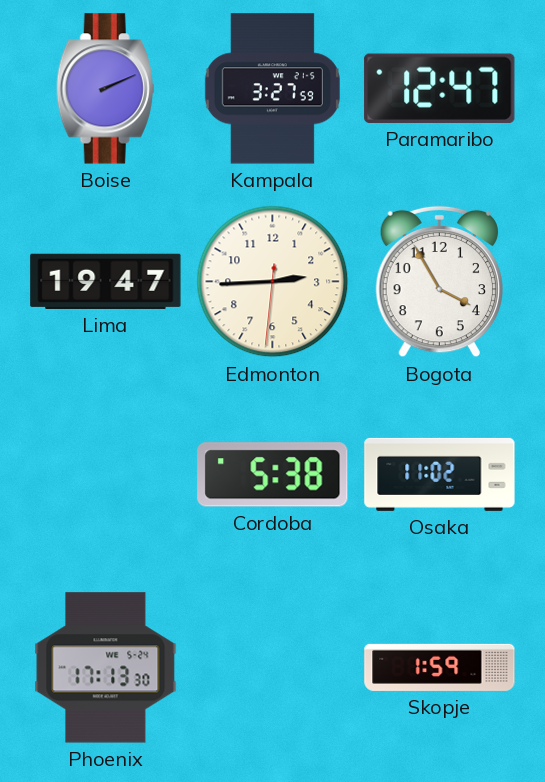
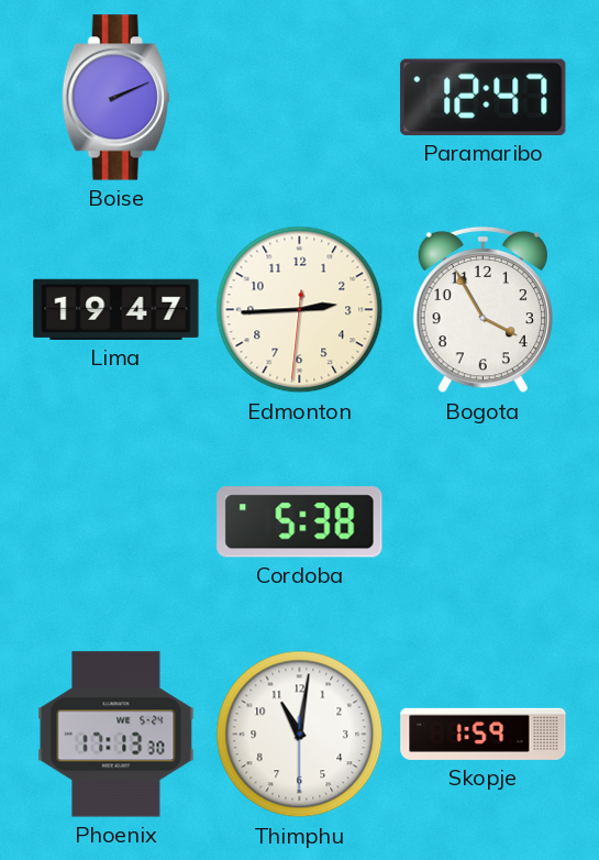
Kampala: 3:27 -> none (272, 89)
Osaka: 11:02 -> none (440, 474)
Thimphu: none -> 11:01 (300, 735)
